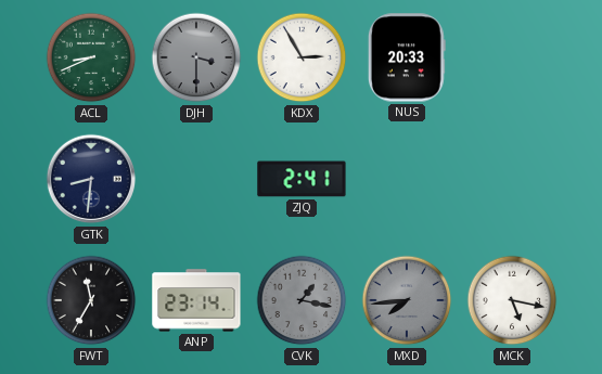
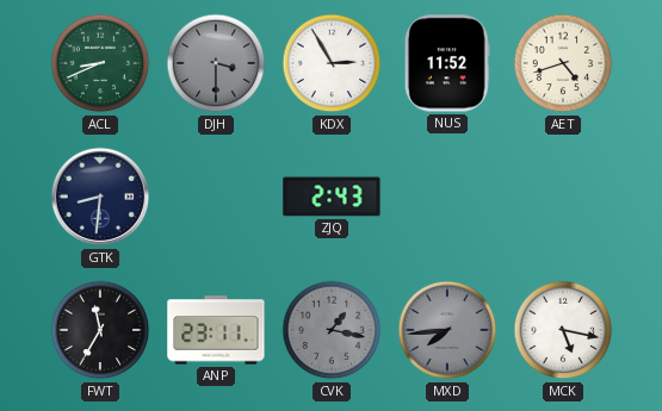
NUS: 20:33 -> 11:52 (447, 63)
AET: none -> 4:42 (563, 63)
ZJQ: 2:41 -> 2:43 (332, 197)
ANP: 23:14 -> 23:11 (216, 330)
